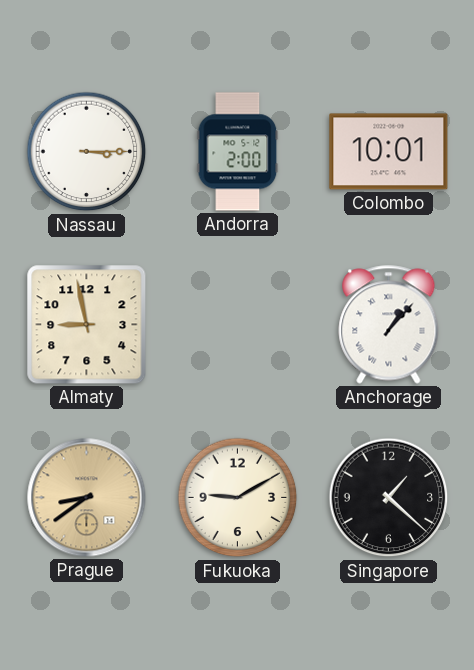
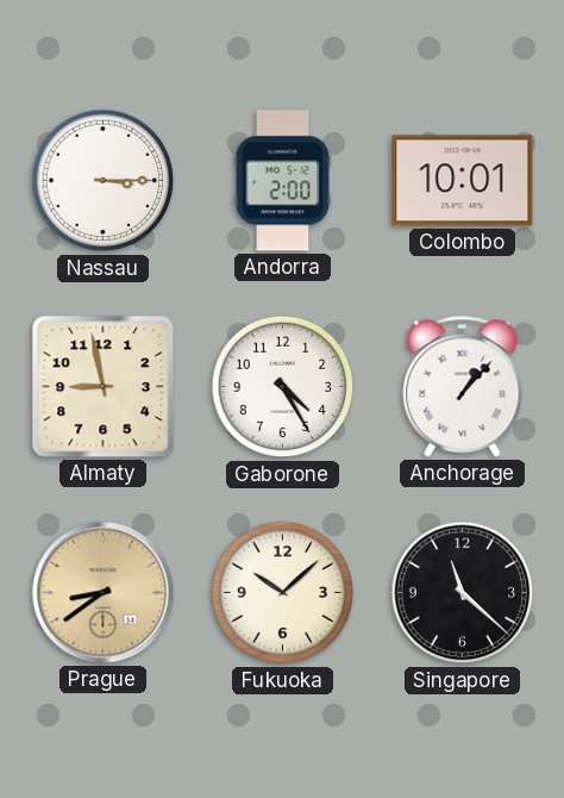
Gaborone: none -> 4:25 (283, 387)
Fukuoka: 9:10 -> 10:08 (283, 593)
Singapore: 1:22 -> 11:22 (463, 593)
